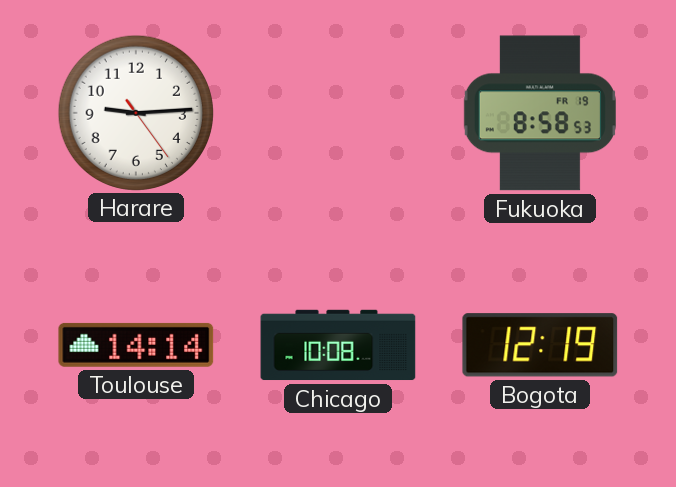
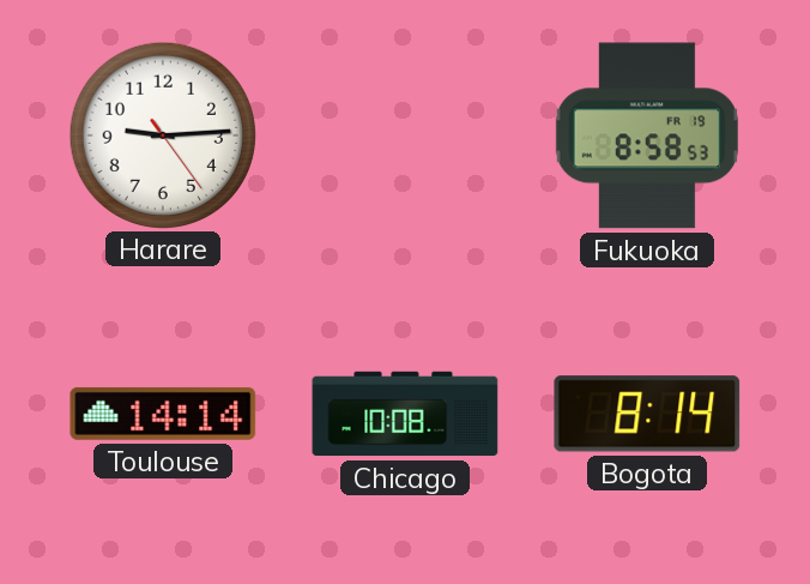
Bogota: 12:19 -> 8:14 (647, 414)
